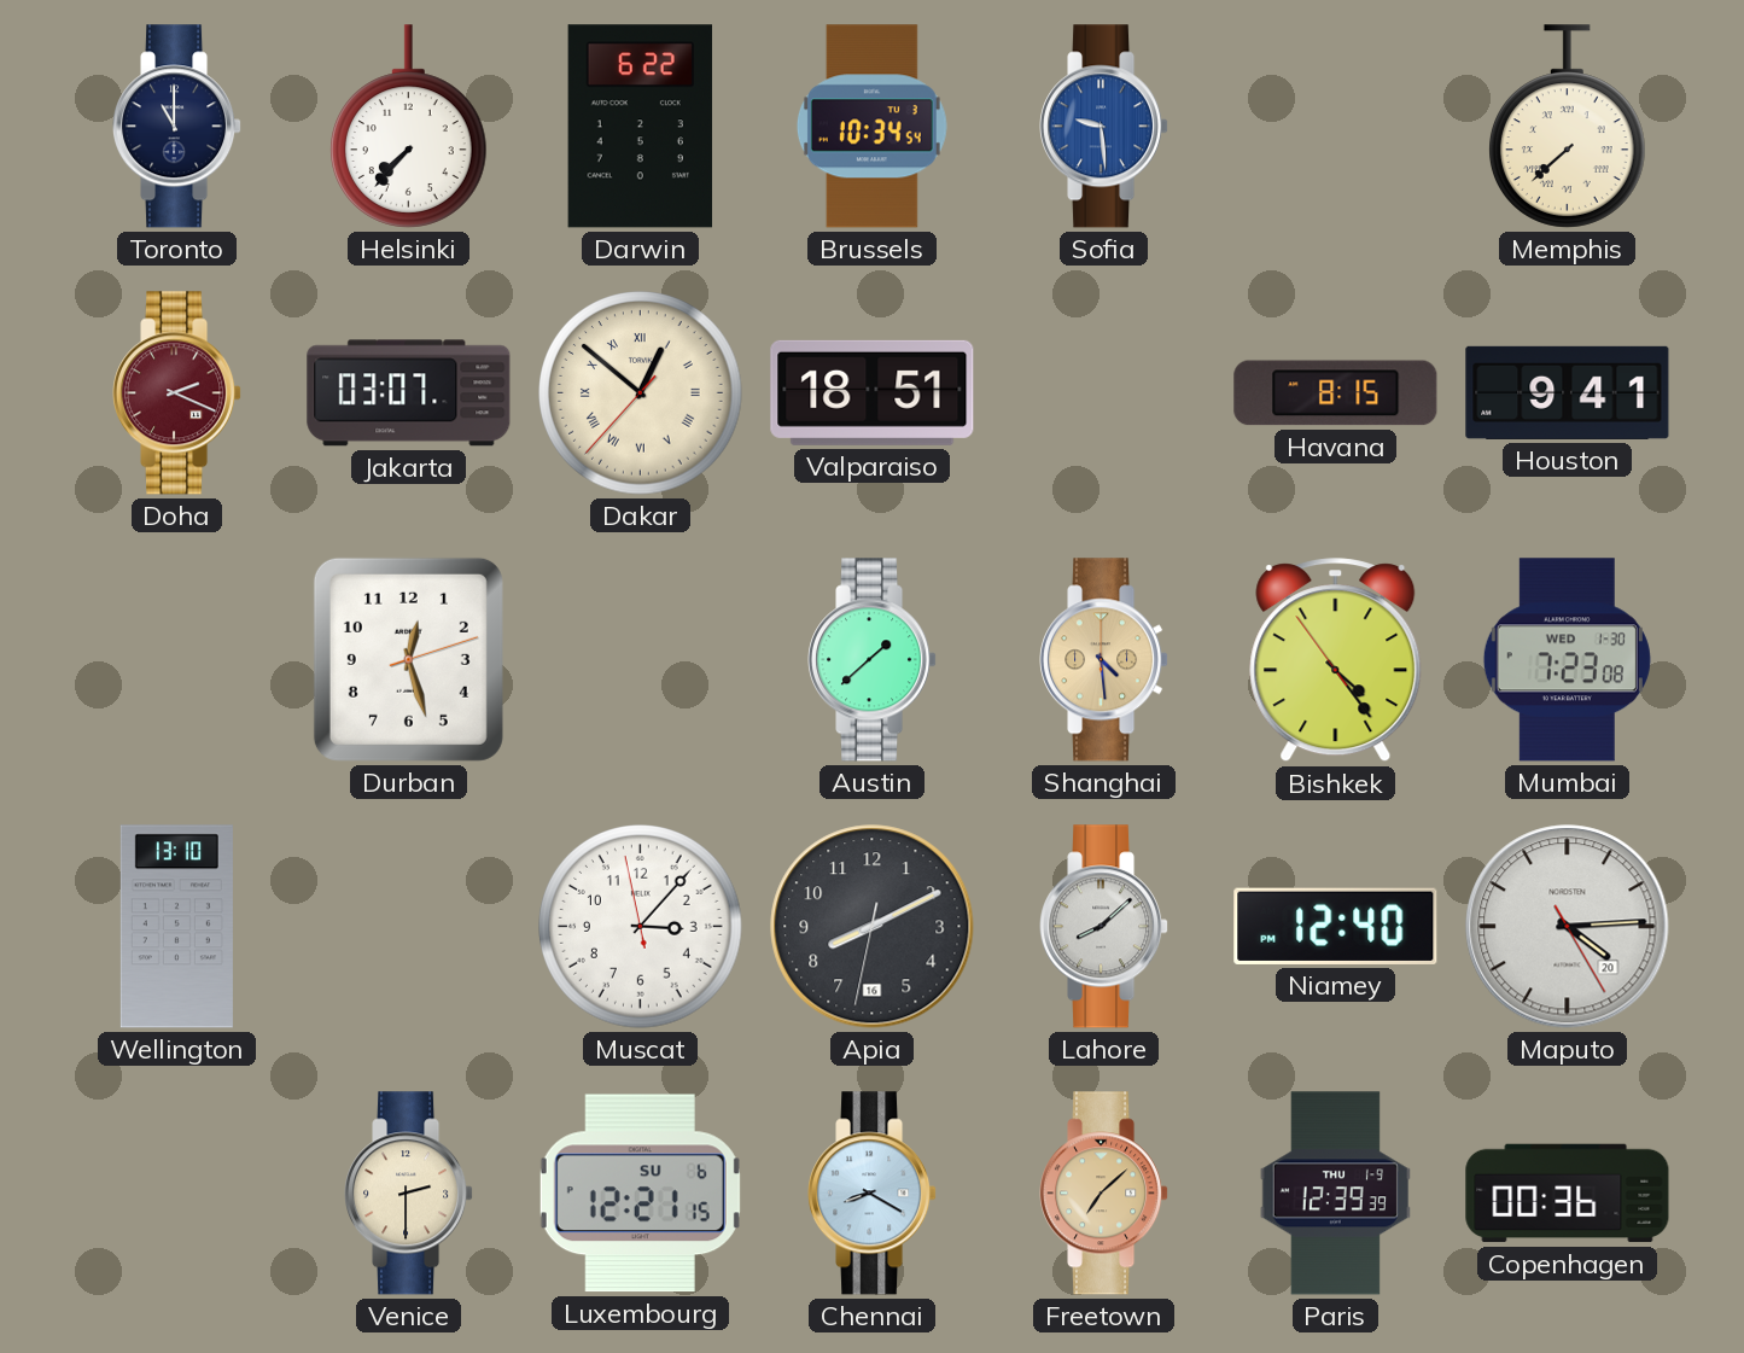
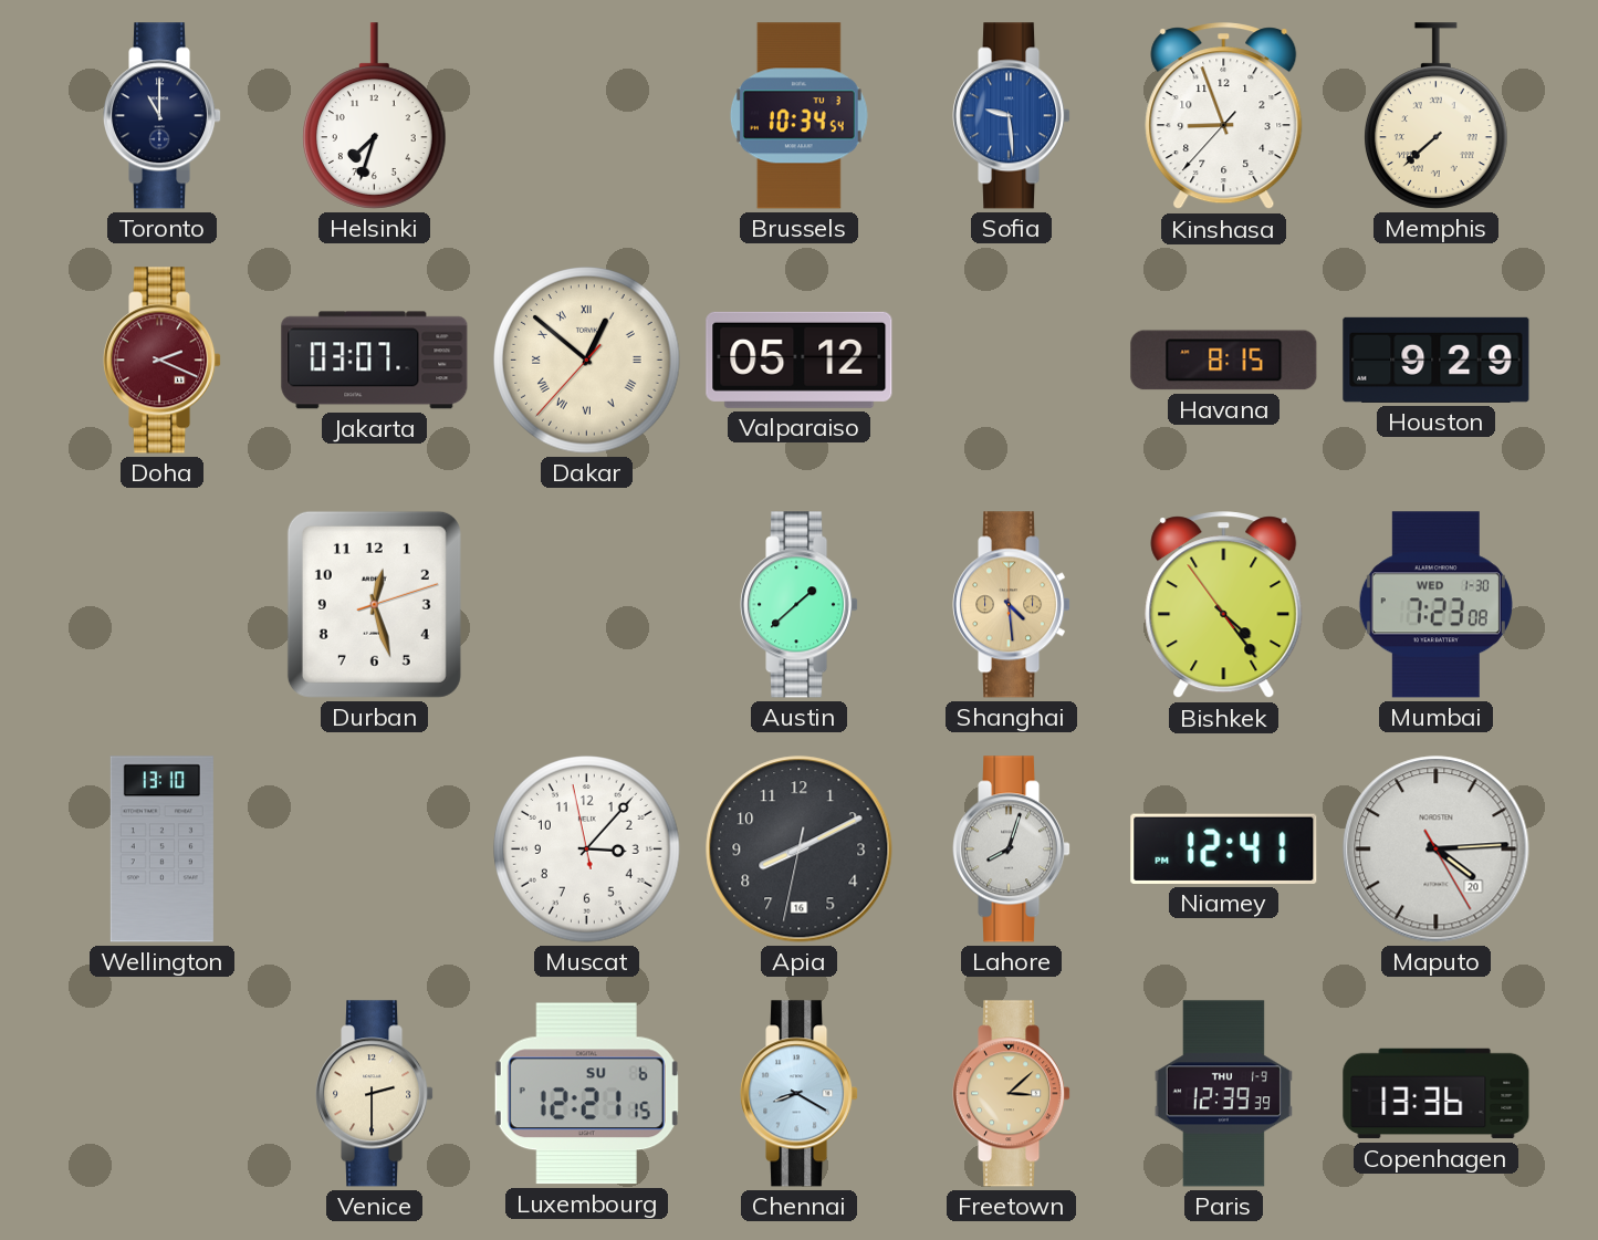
Helsinki: 7:37 -> 7:33 (375, 116)
Darwin: 6:22 -> none (640, 127)
Kinshasa: none -> 8:56 (1224, 116)
Valparaiso: 18:51 -> 05:12 (800, 360)
Houston: 9:41 -> 9:29 (1437, 360)
Lahore: 8:08 -> 8:03 (1013, 850)
Niamey: 12:40 -> 12:41 (1224, 848)
Freetown: 7:08 -> 3:08 (1013, 1094)
Copenhagen: 00:36 -> 13:36 (1437, 1094)
